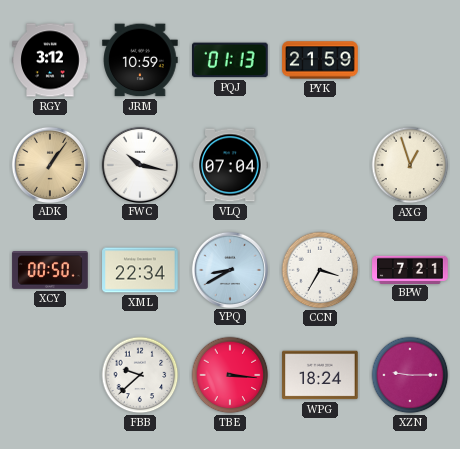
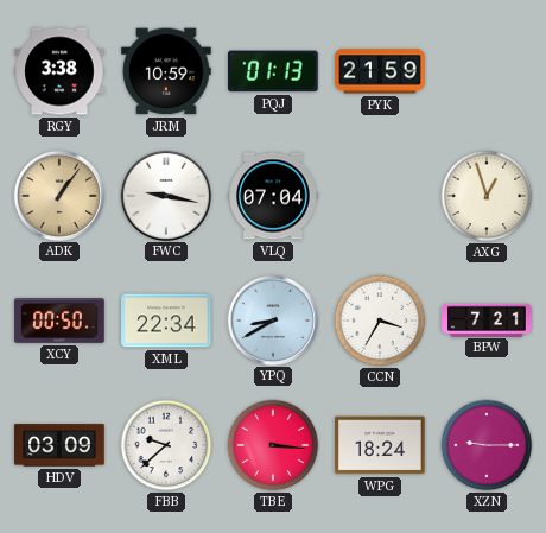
RGY: 3:12 -> 3:38 (59, 71)
FWC: 10:17 -> 9:17 (165, 195)
HDV: none -> 03:09 (59, 445)
